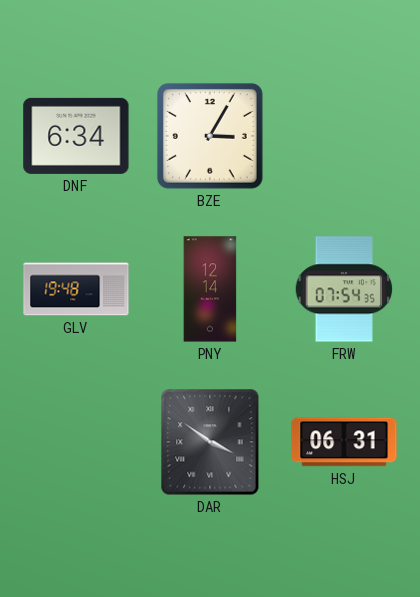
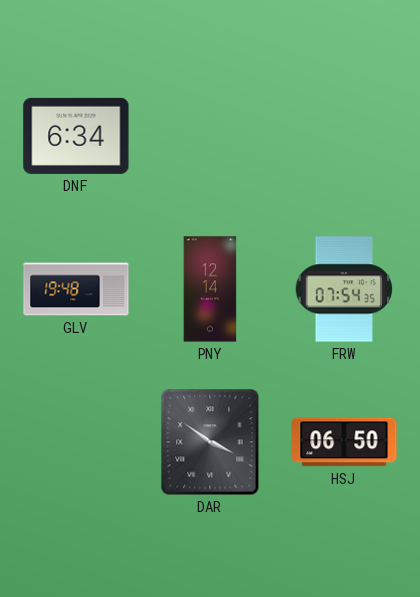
BZE: 3:05 -> none (210, 136)
HSJ: 06:31 -> 06:50 (344, 442)
